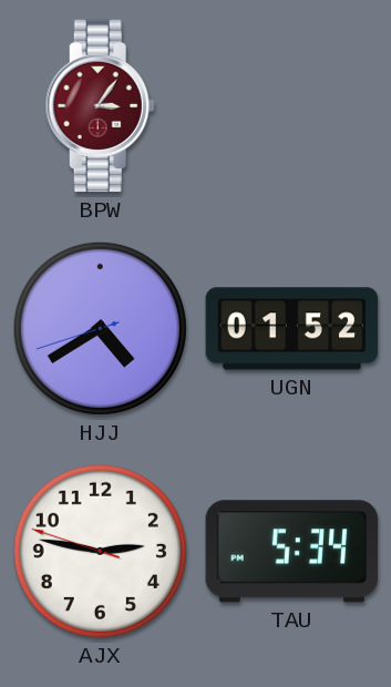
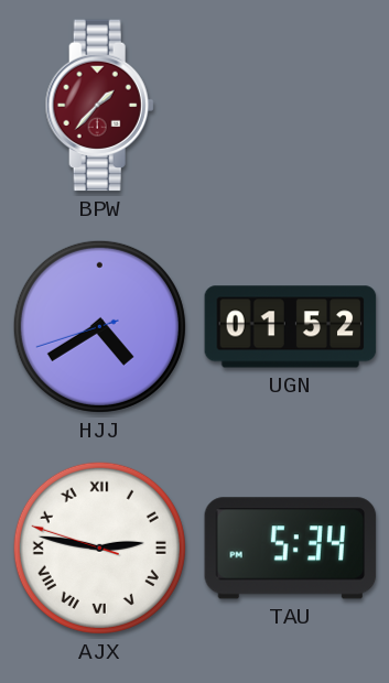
BPW: 3:06 -> 1:37 (99, 106)
AJX numerals: Arabic -> Roman (99, 548)
